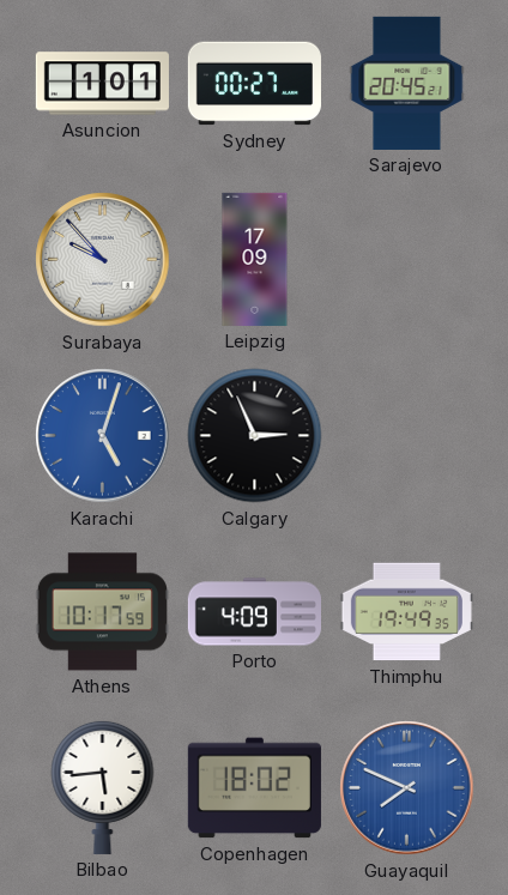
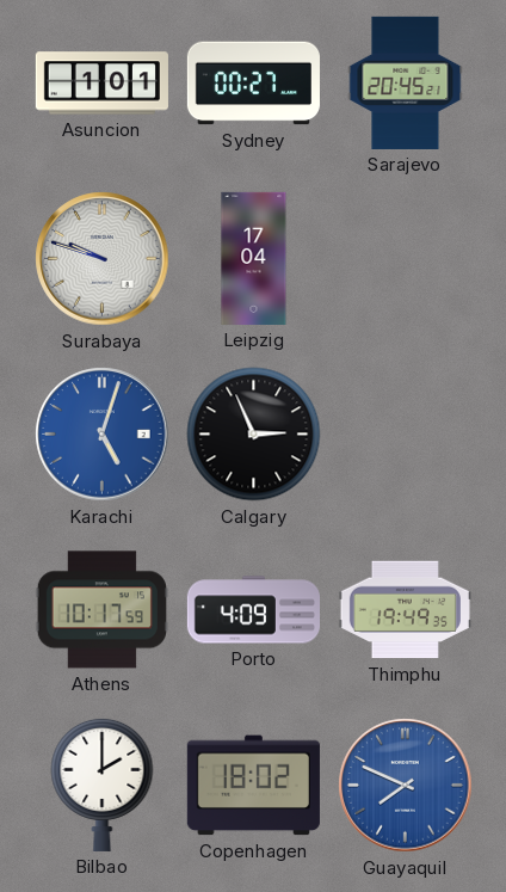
Surabaya: 9:53 -> 9:48 (103, 259)
Leipzig: 17:09 -> 17:04 (254, 258)
Bilbao: 5:44 -> 2:00 (103, 785)
